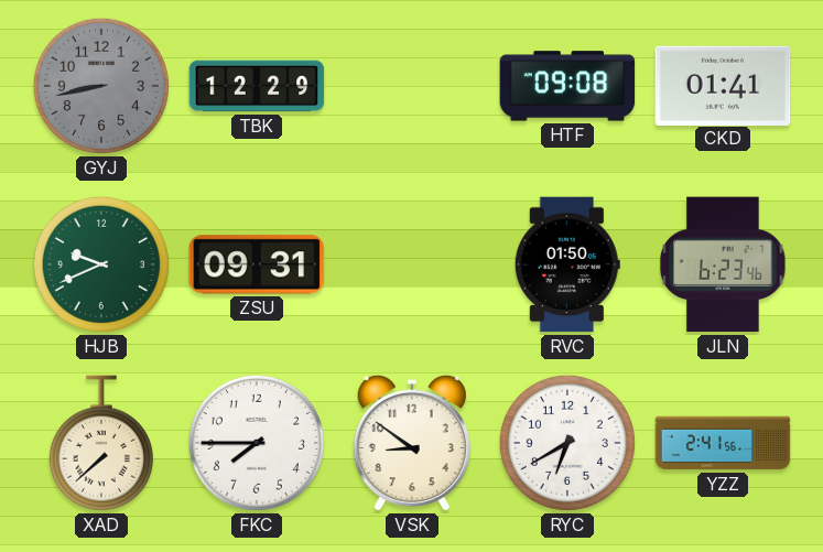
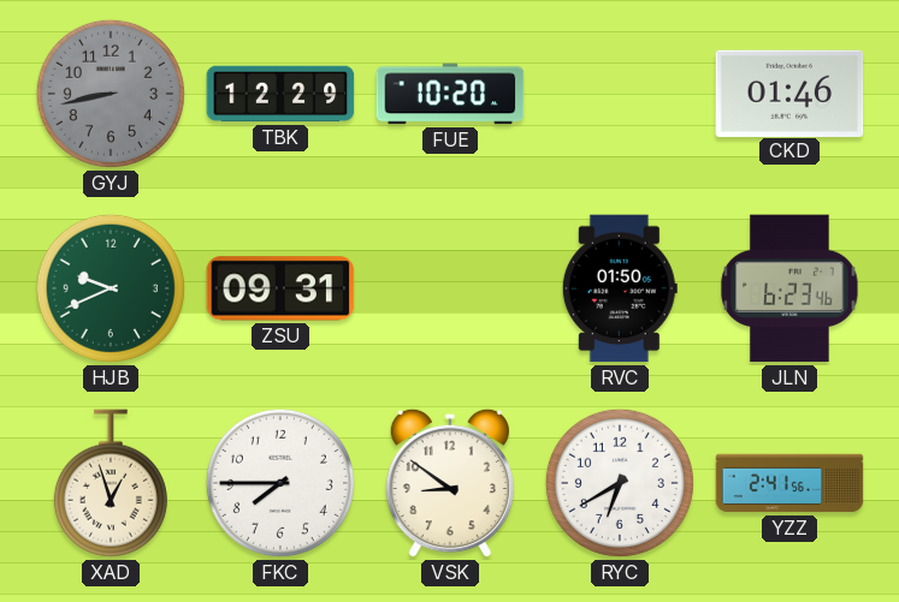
FUE: none -> 10:20 (450, 94)
HTF: 09:08 -> none (567, 86)
CKD: 01:41 -> 01:46 (789, 93)
XAD: 7:38 -> 12:57 (111, 483)
